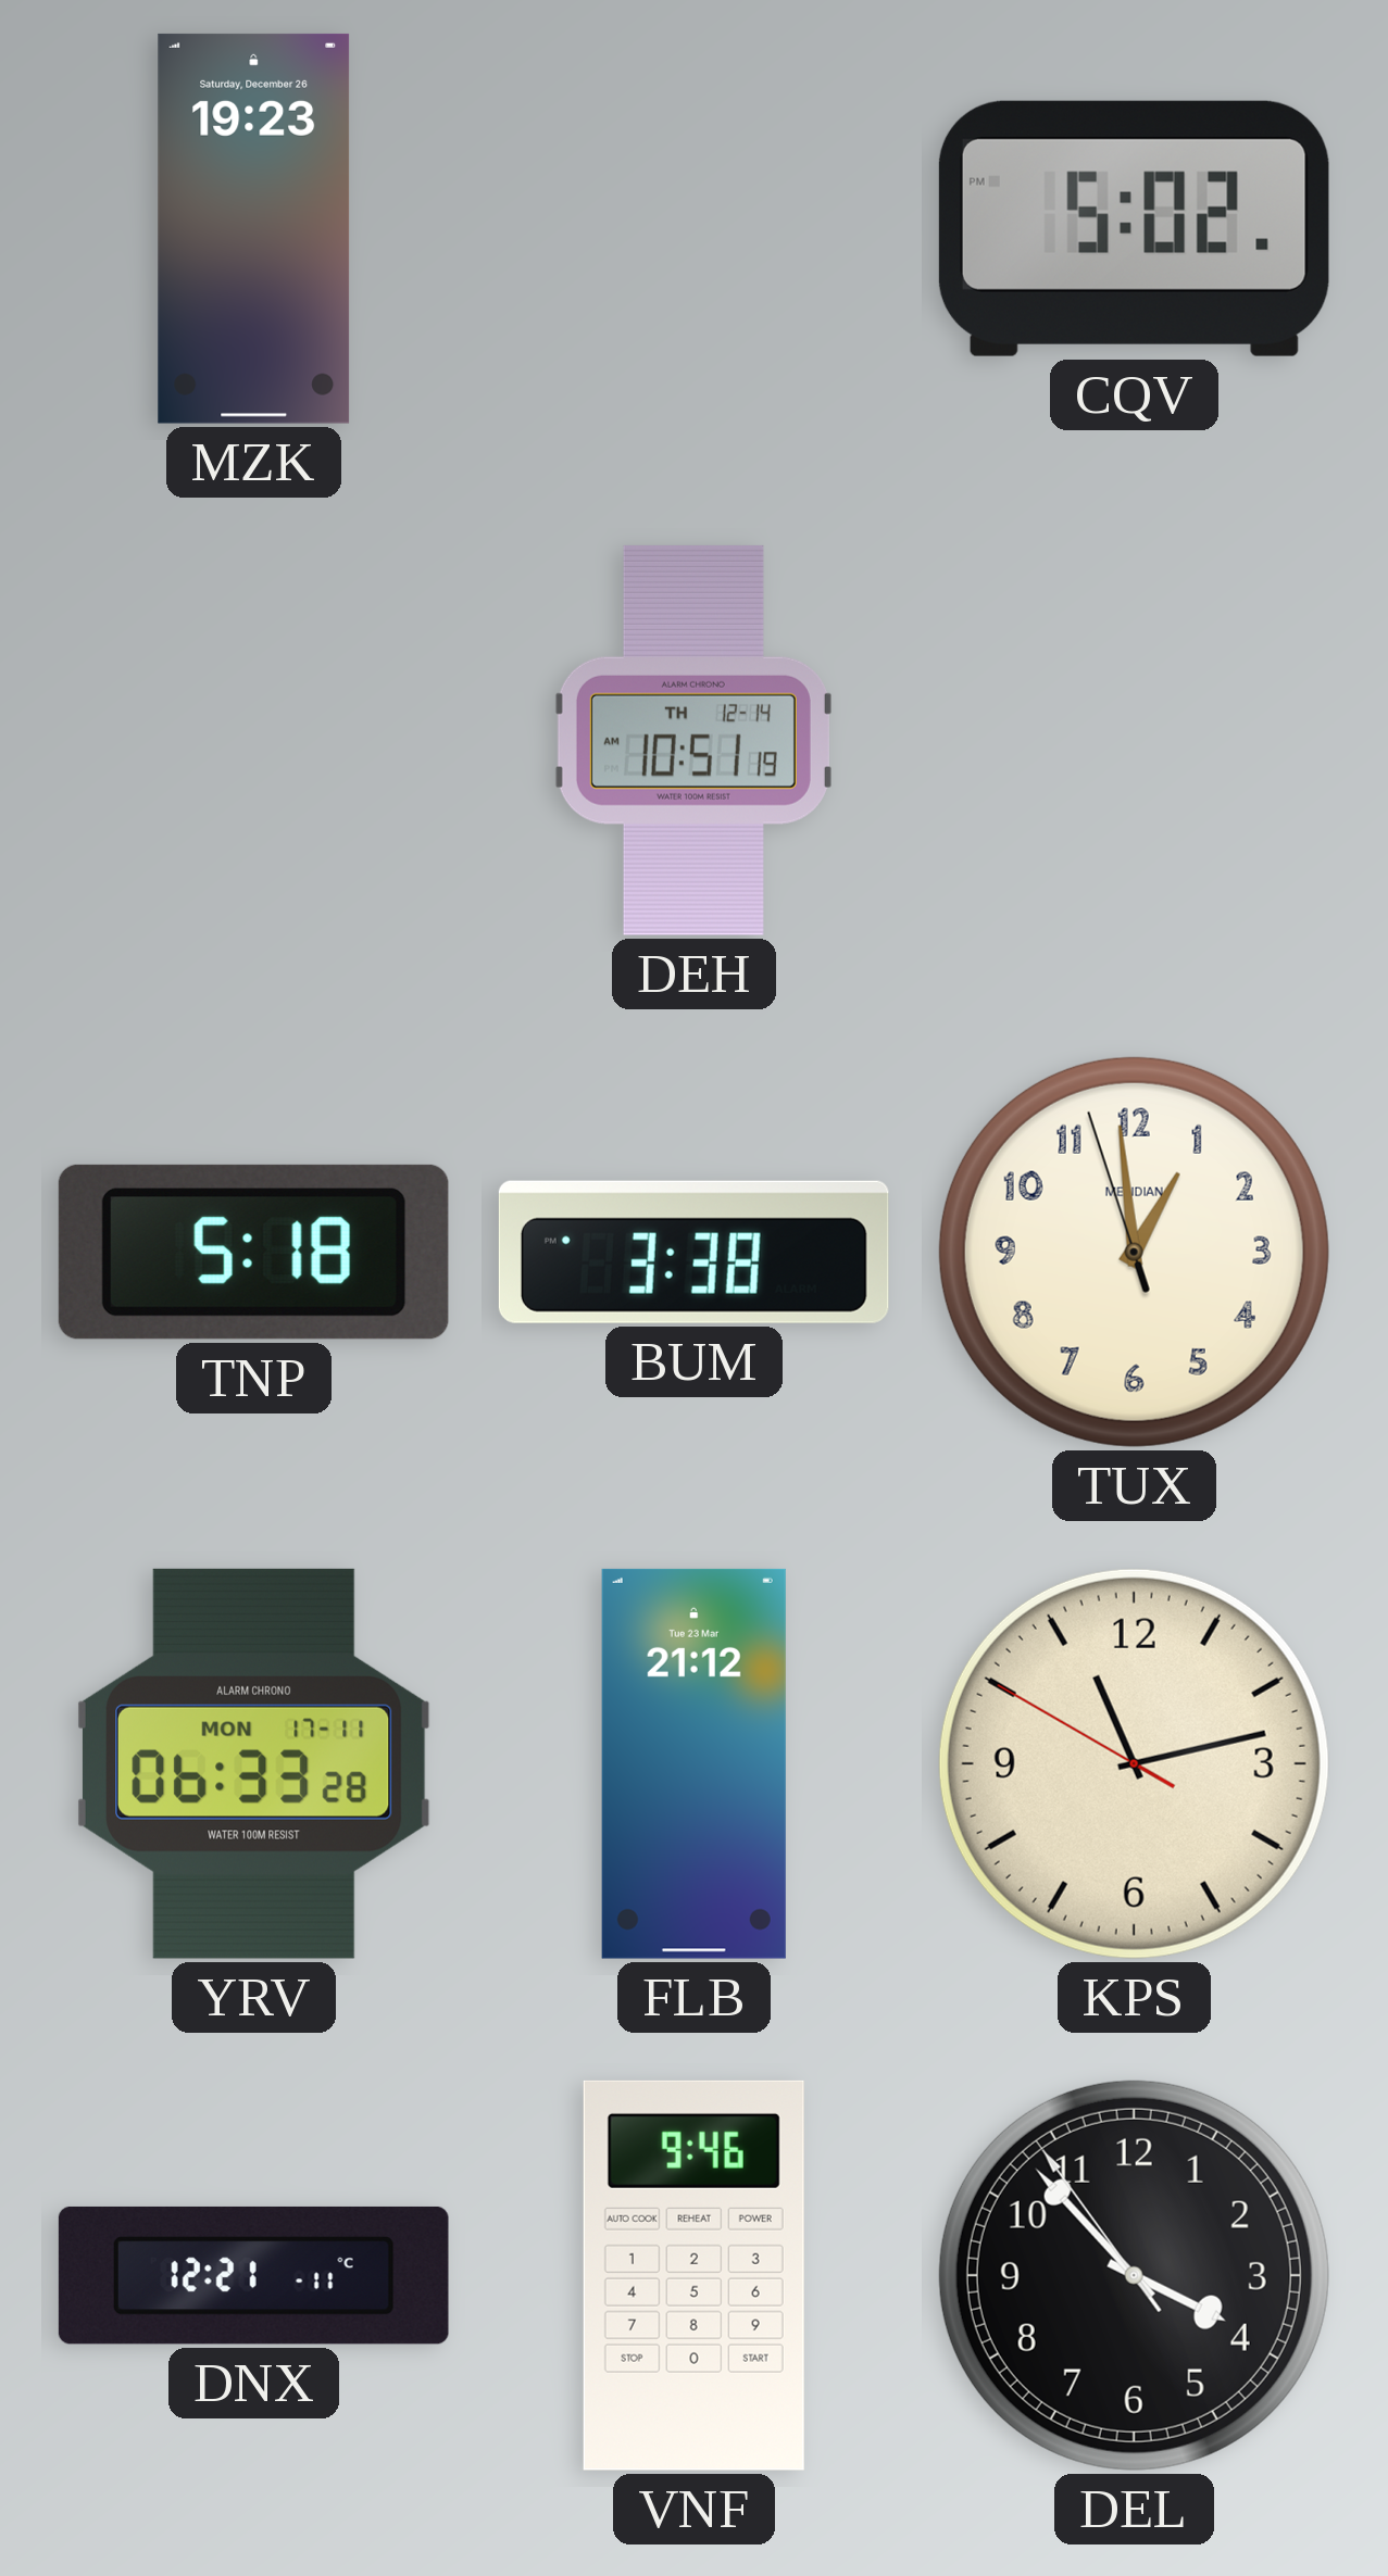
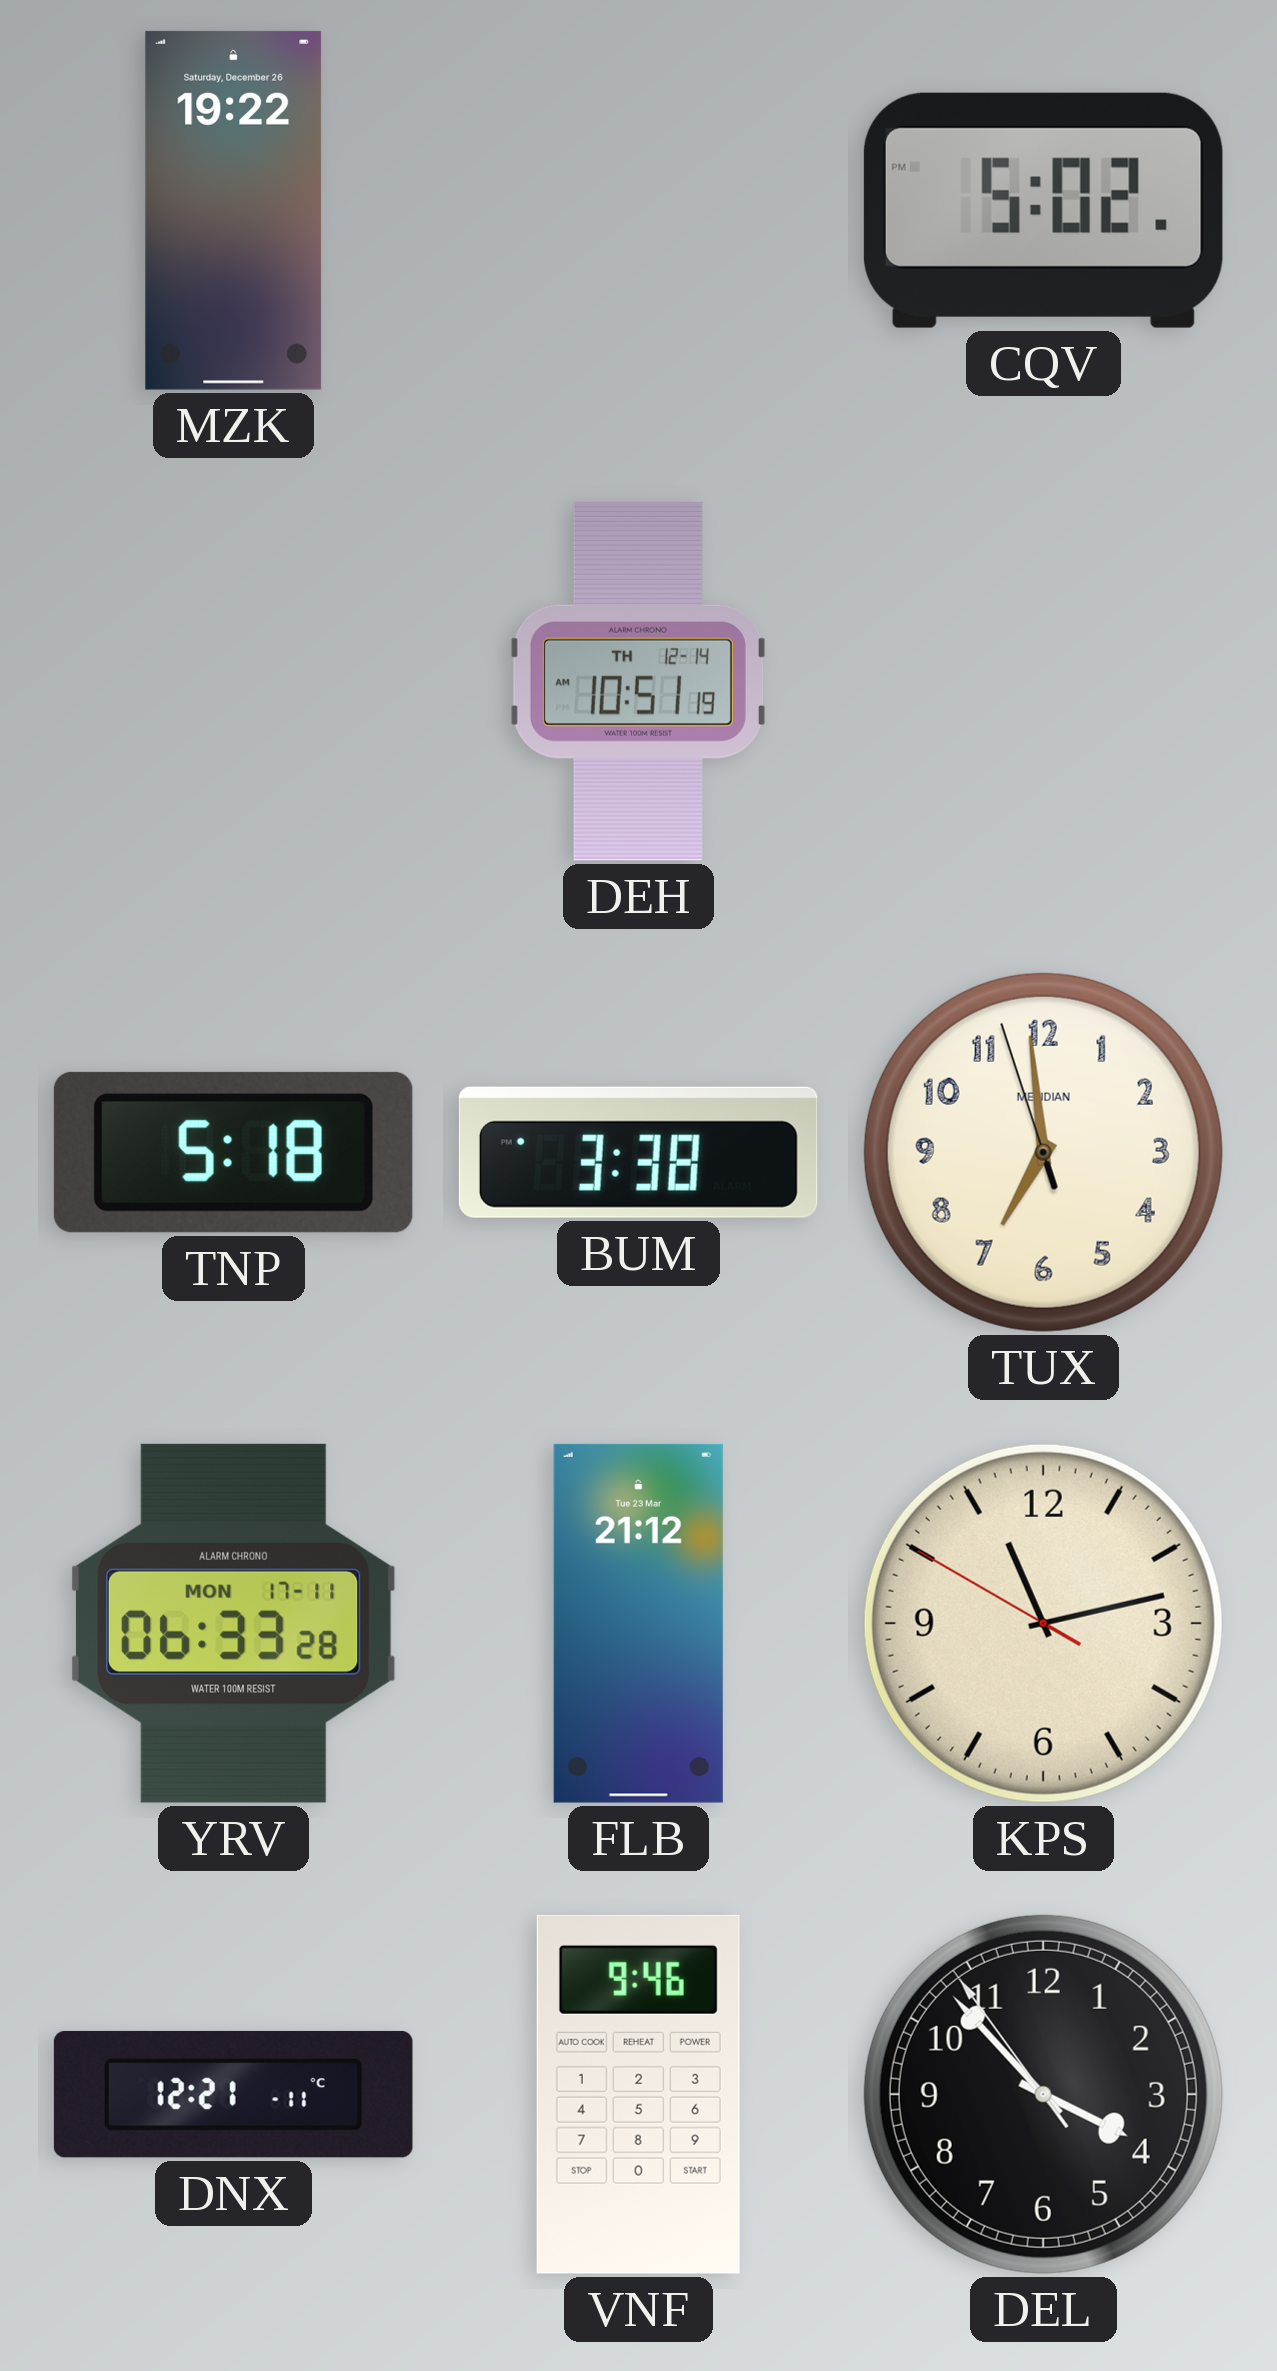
MZK: 19:23 -> 19:22 (234, 210)
TUX: 12:58 -> 6:58 (1043, 1152)
